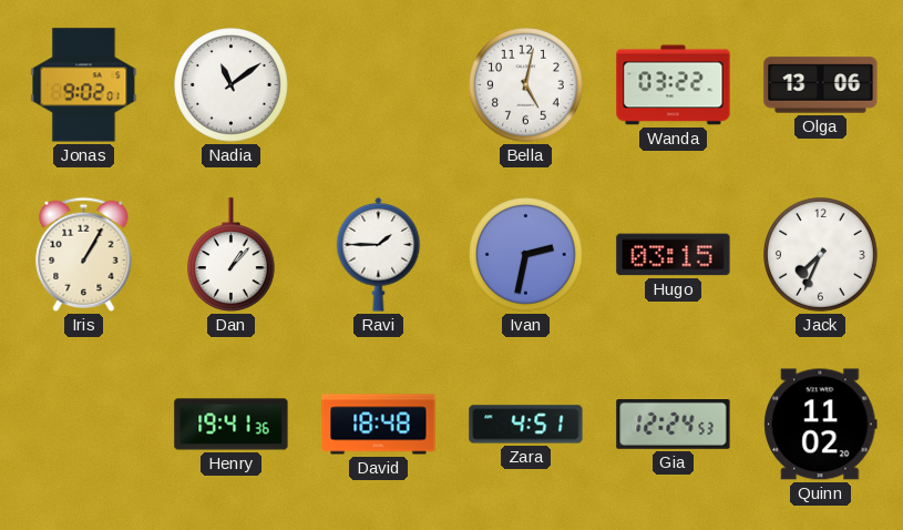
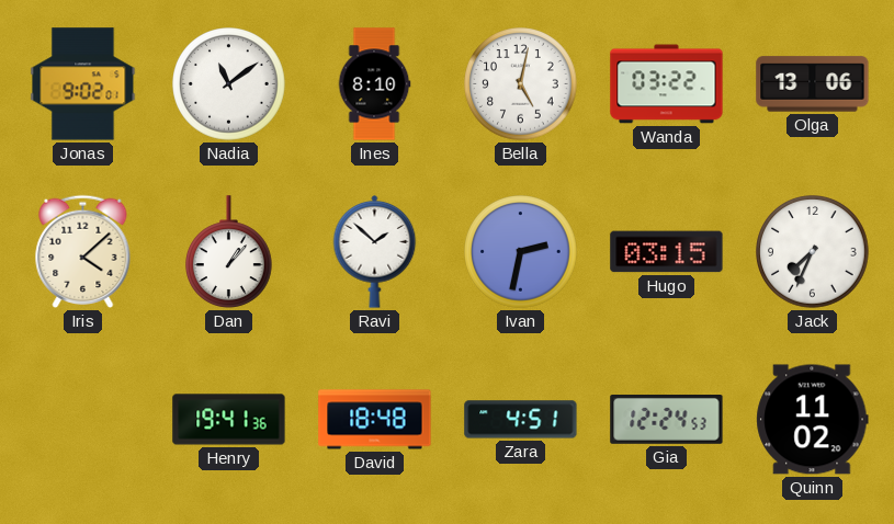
Ines: none -> 8:10 (374, 84)
Iris: 1:05 -> 4:08 (83, 251)
Ravi: 1:45 -> 1:52 (375, 252)
